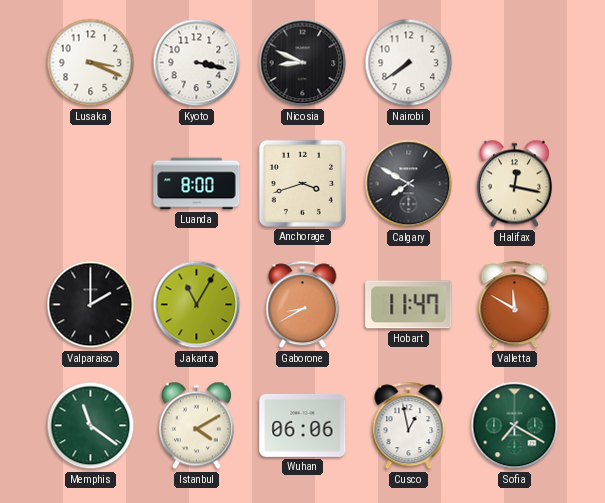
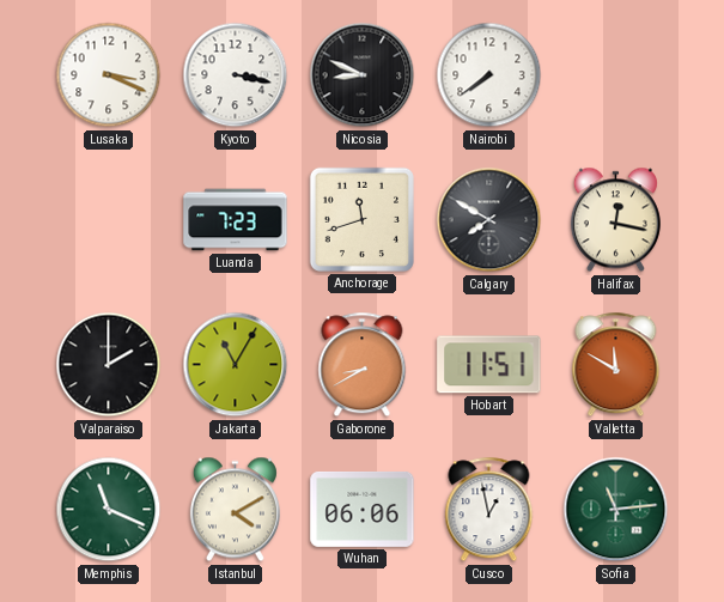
Luanda: 8:00 -> 7:23 (236, 220)
Anchorage: 3:42 -> 11:42 (361, 219)
Hobart: 11:47 -> 11:51 (489, 365)
Memphis: 11:21 -> 11:19 (109, 510)
Sofia: 7:20 -> 11:14 (616, 510)
